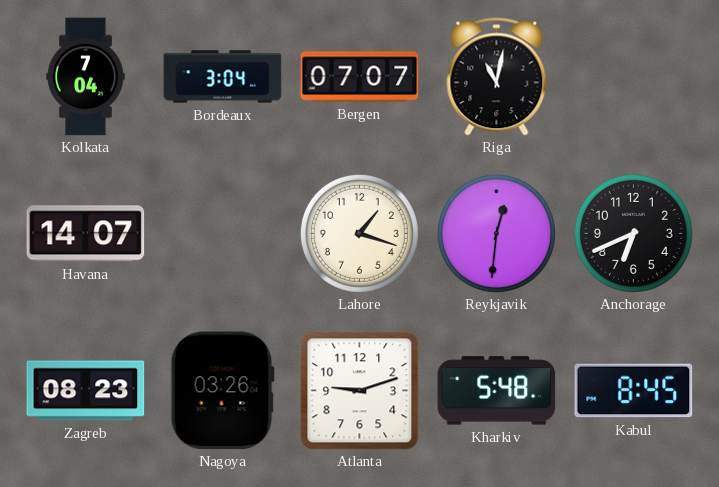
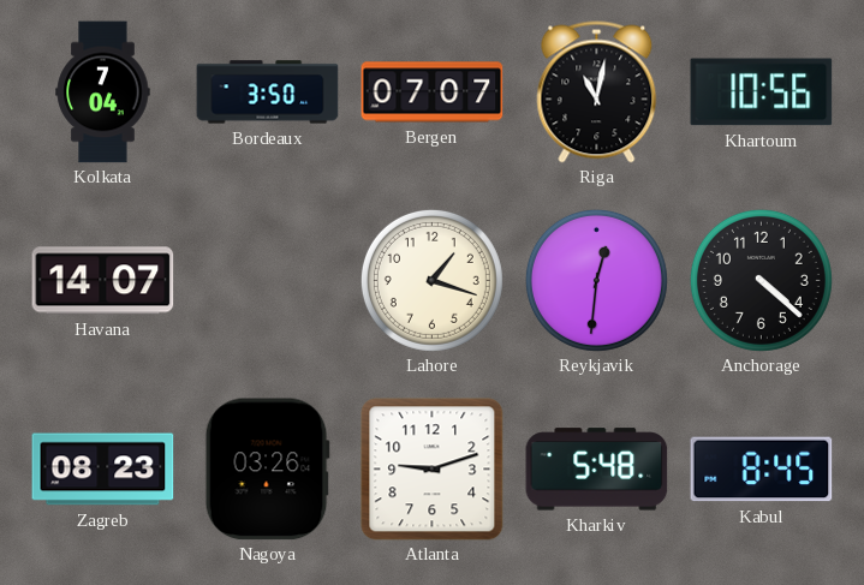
Bordeaux: 3:04 -> 3:50 (268, 92)
Khartoum: none -> 10:56 (762, 92)
Anchorage: 6:41 -> 4:22 (761, 280)
